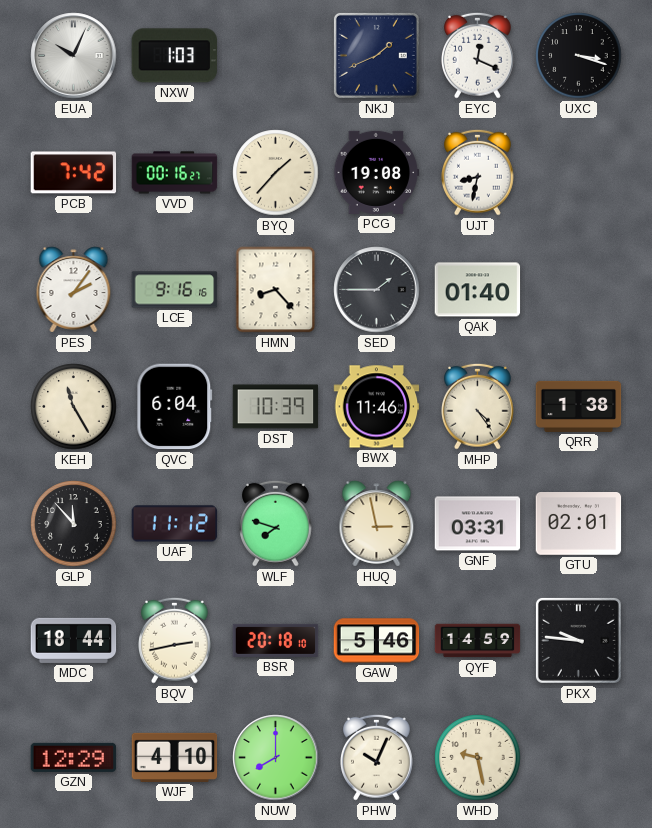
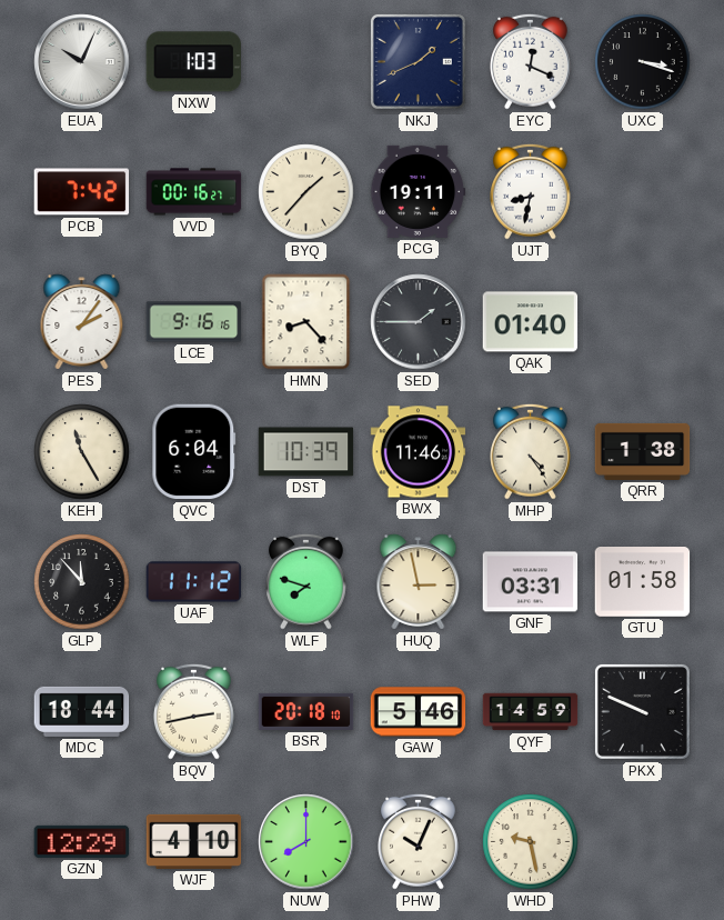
PCG: 19:08 -> 19:11 (419, 191)
GTU: 02:01 -> 01:58 (643, 582)
PKX: 9:46 -> 9:49 (642, 711)
